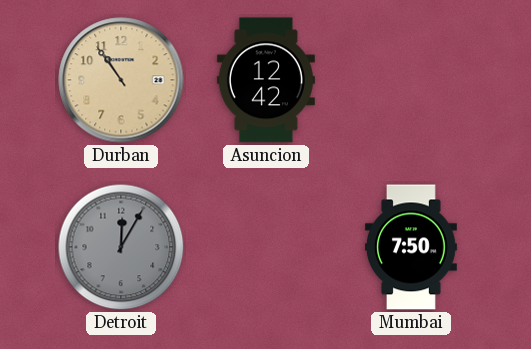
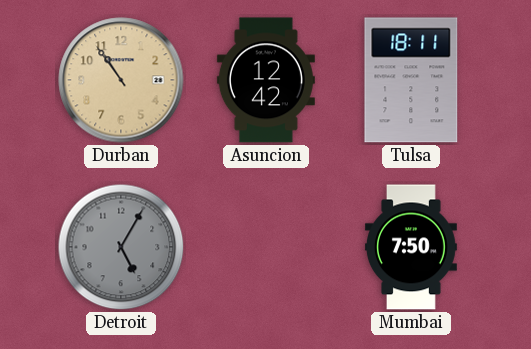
Tulsa: none -> 18:11 (411, 80)
Detroit: 12:05 -> 5:05 (121, 247)
